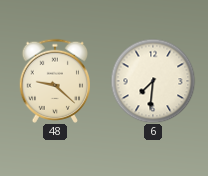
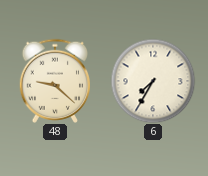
6: 7:31 -> 7:35 (153, 81)
